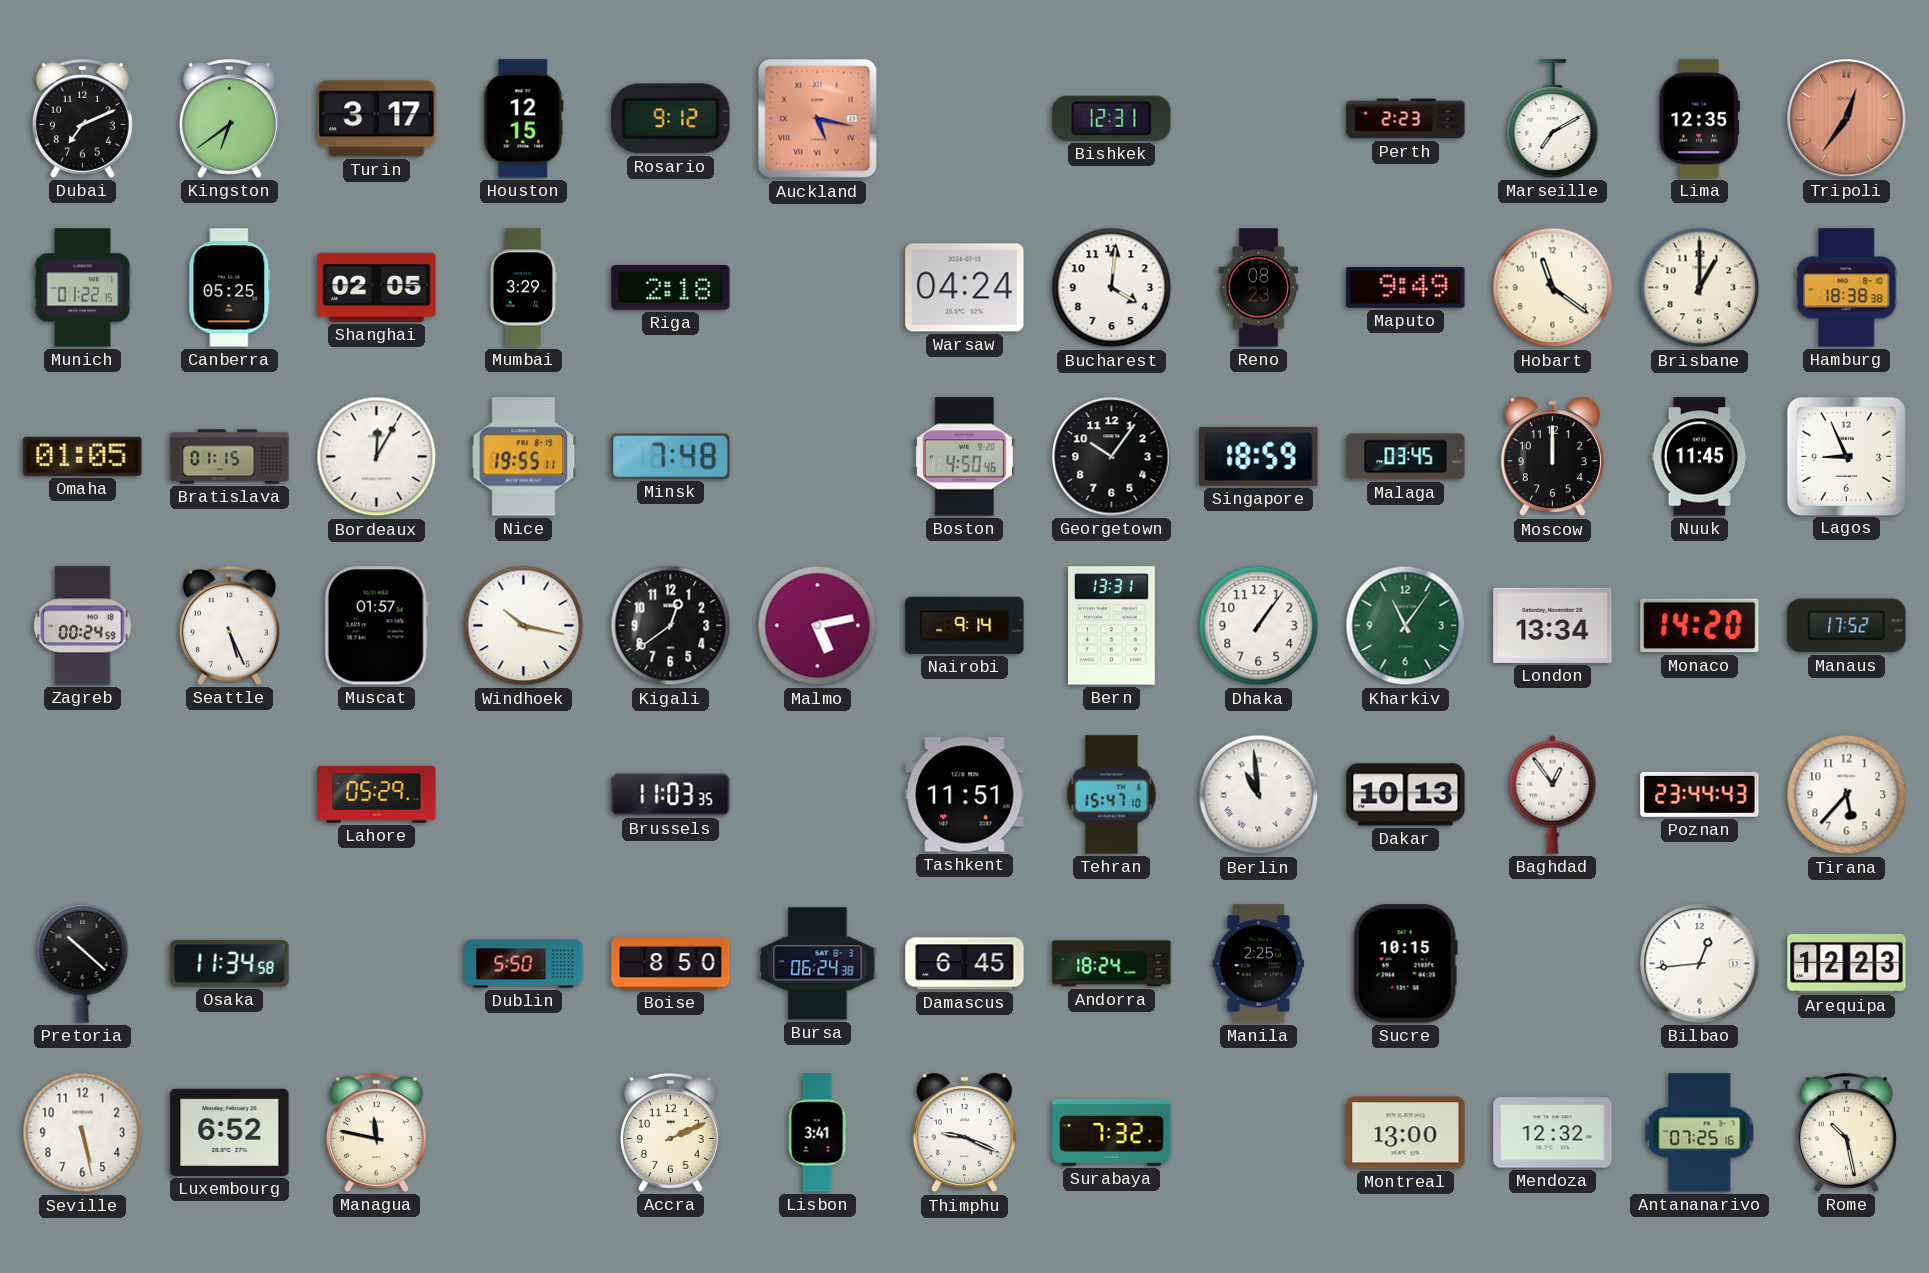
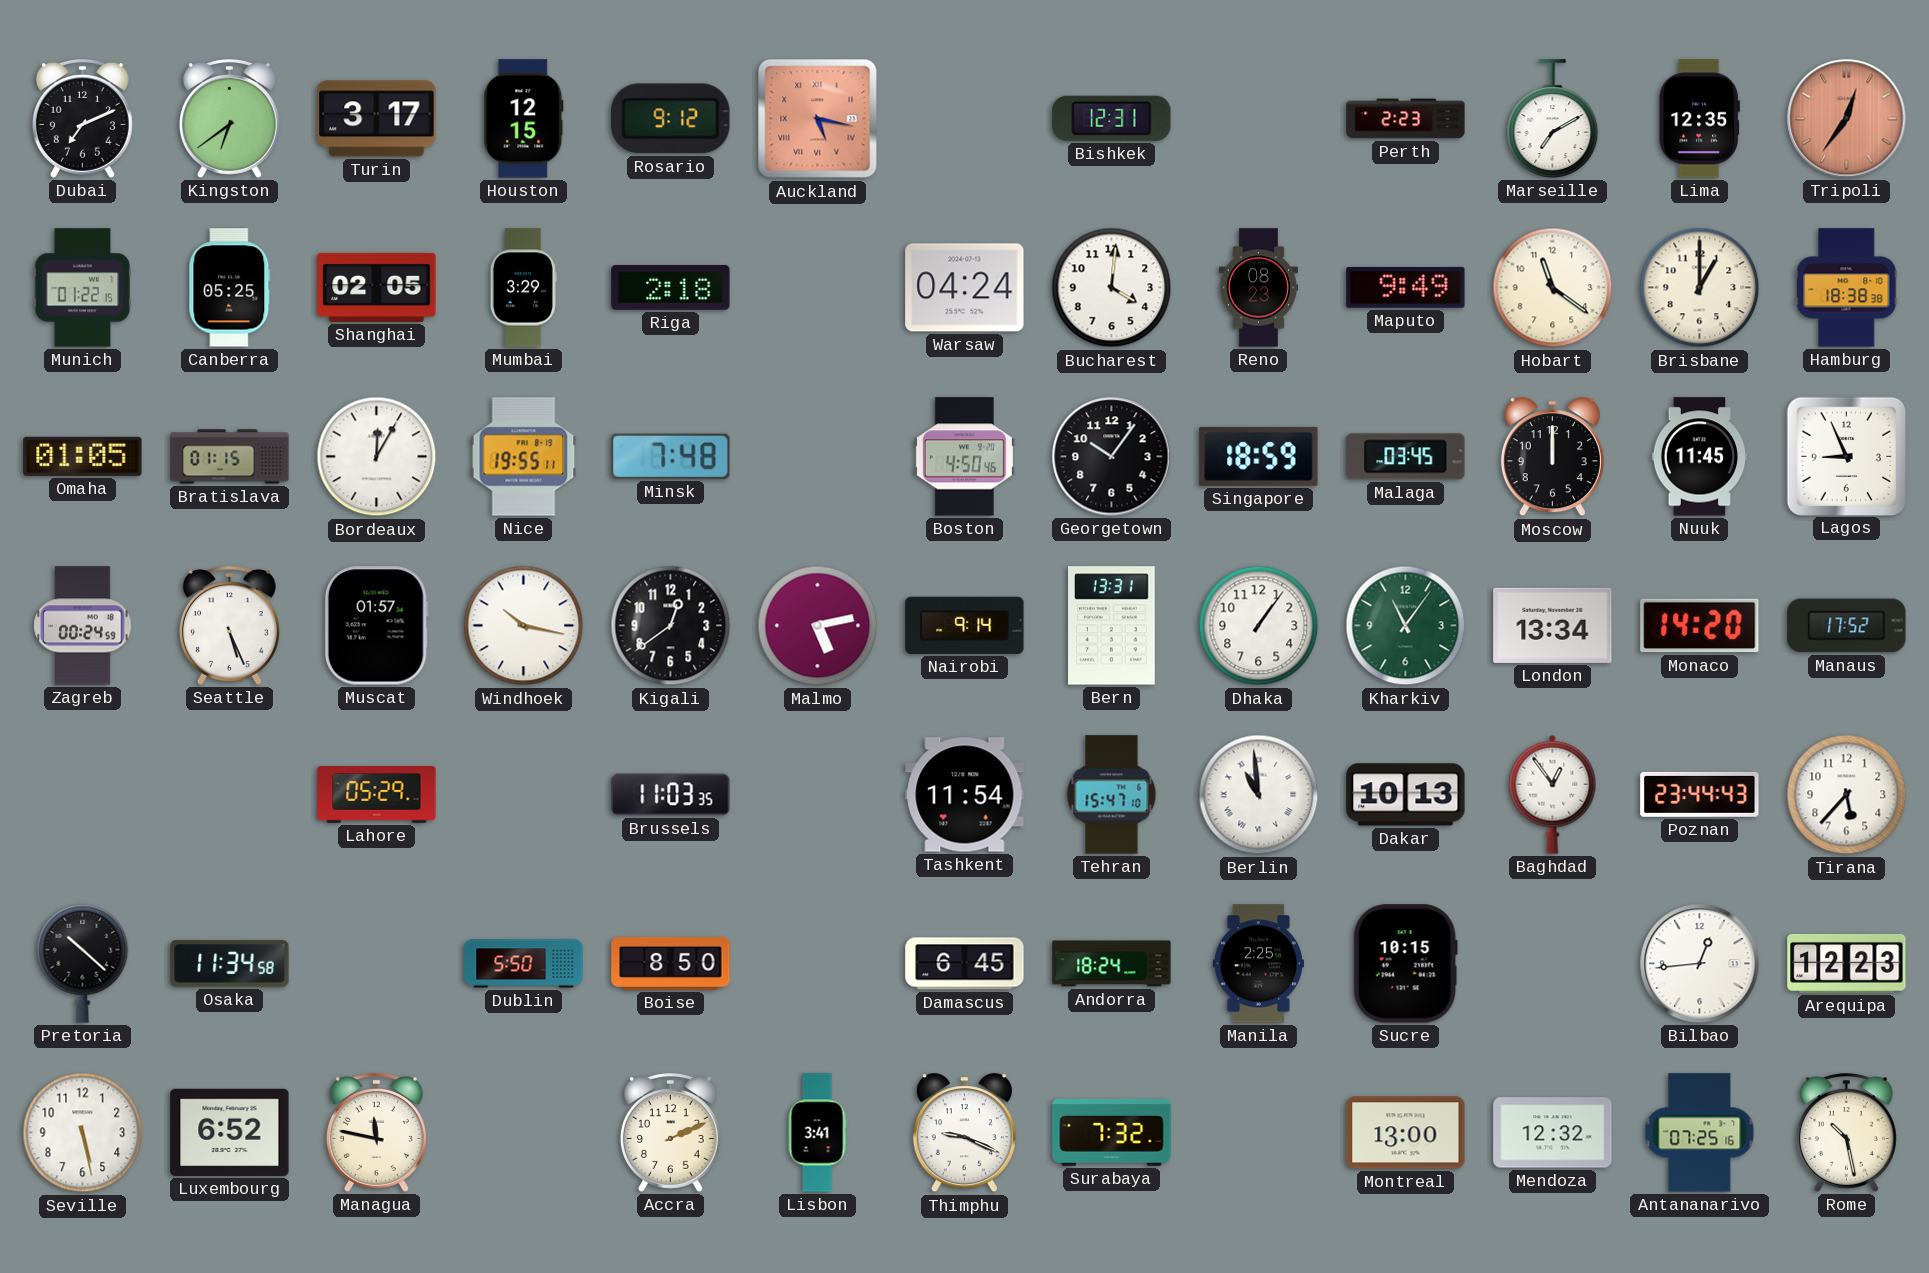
Tashkent: 11:51 -> 11:54 (965, 795)
Bursa: 06:24 -> none (818, 964)
